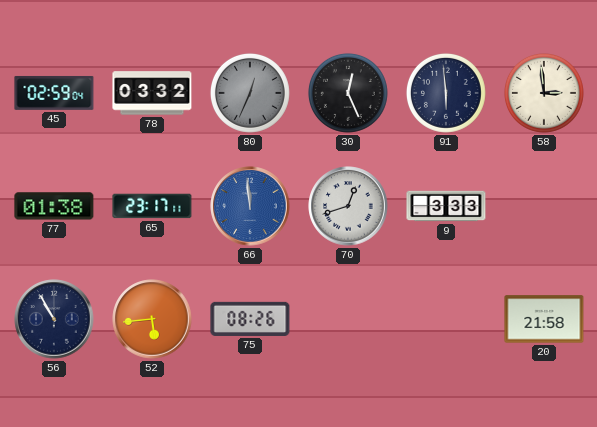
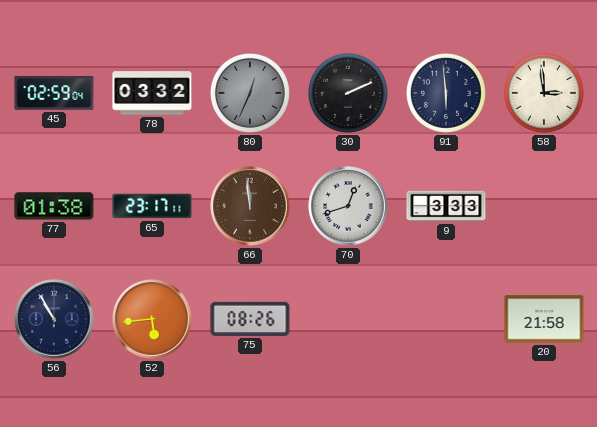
30: 12:26 -> 2:11 (348, 93)
66 dial: blue -> brown (250, 206)
